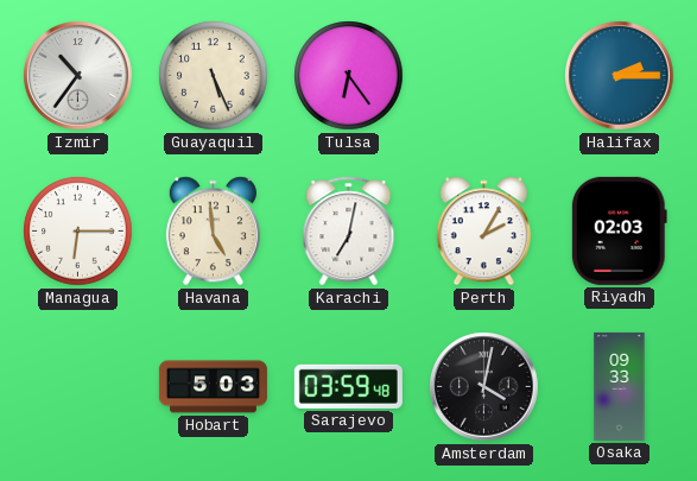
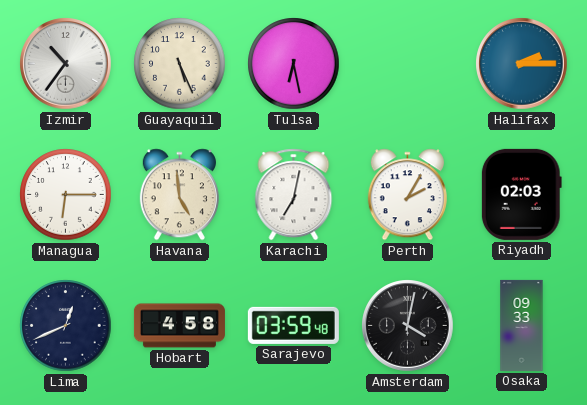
Tulsa: 6:24 -> 6:28 (294, 64)
Lima: none -> 12:41 (66, 326)
Hobart: 5:03 -> 4:58 (179, 326)
